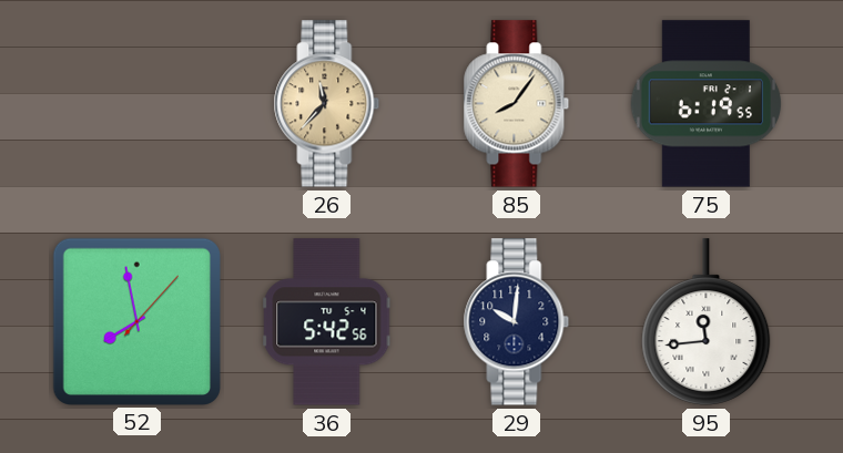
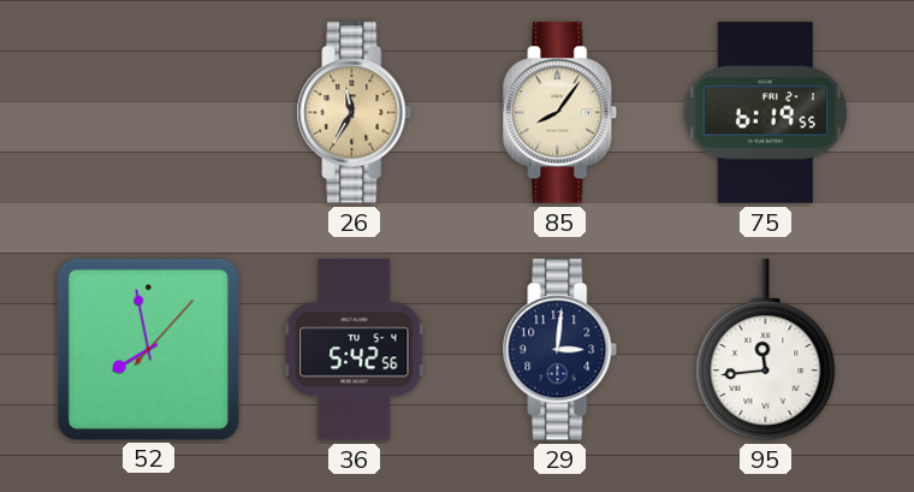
26: 11:37 -> 11:35 (355, 113)
29: 10:01 -> 3:01 (560, 350)
